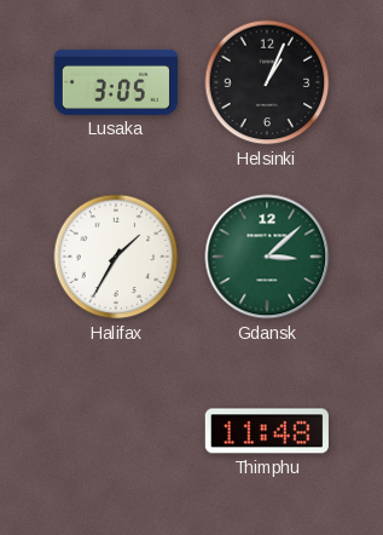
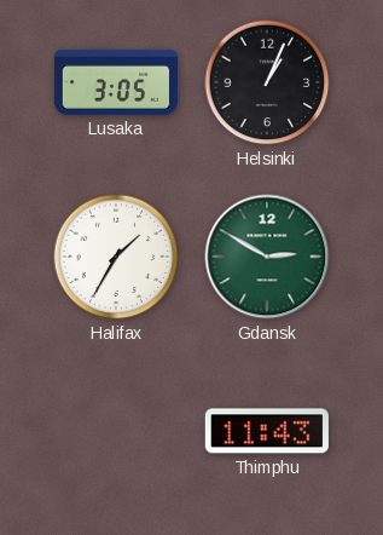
Gdansk: 3:08 -> 2:50 (267, 257)
Thimphu: 11:48 -> 11:43 (267, 431)
